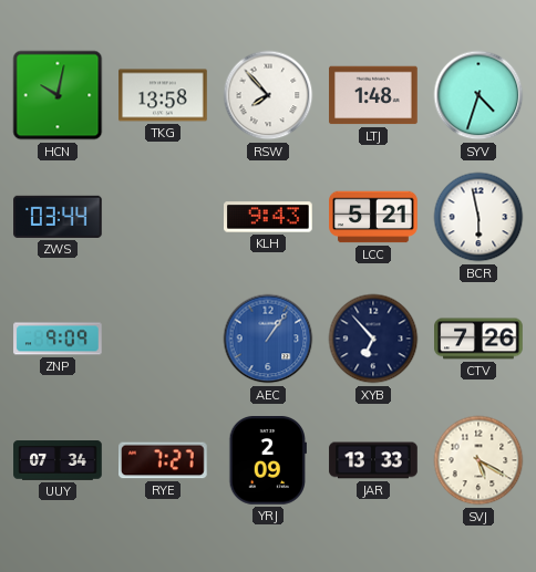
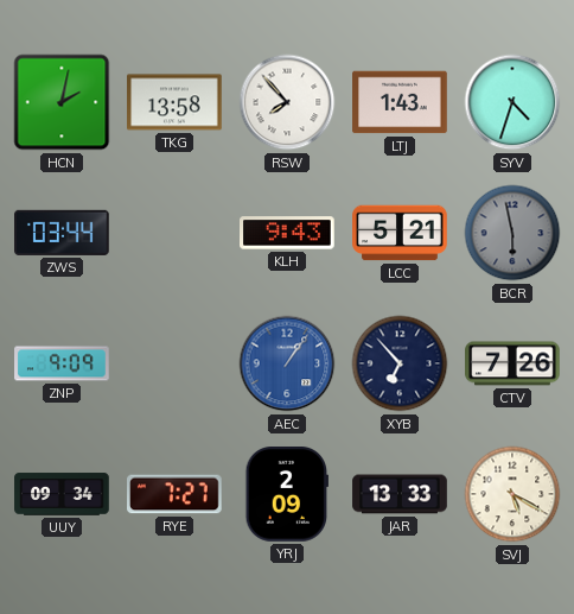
HCN: 10:02 -> 2:02 (62, 102)
LTJ: 1:48 -> 1:43 (400, 102)
BCR dial: white -> grey (512, 233)
UUY: 07:34 -> 09:34 (62, 494)
